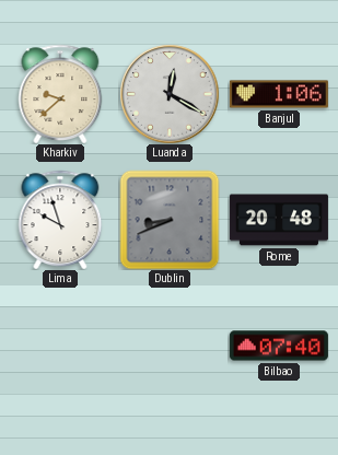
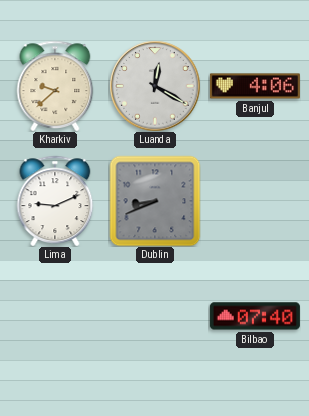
Banjul: 1:06 -> 4:06 (255, 86)
Lima: 9:57 -> 9:11 (55, 200)
Rome: 20:48 -> none (279, 220)
